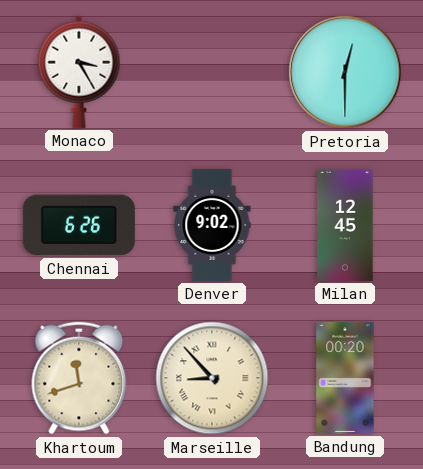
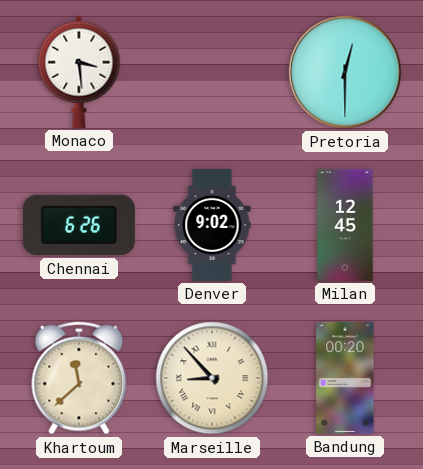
Monaco: 3:25 -> 3:29 (79, 72)
Khartoum: 11:42 -> 11:38 (79, 378)
